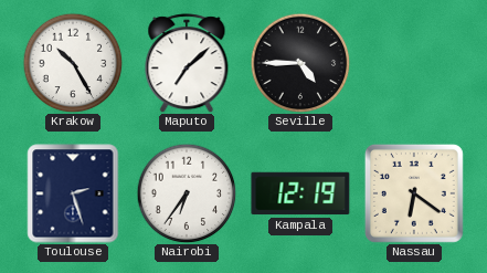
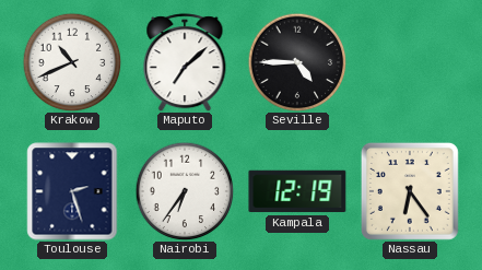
Krakow: 10:25 -> 10:41 (72, 62)
Nassau: 6:21 -> 6:24 (410, 191)
